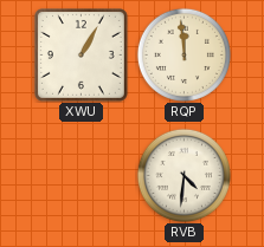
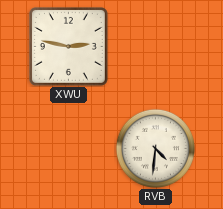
XWU: 1:05 -> 2:47 (68, 46)
RQP: 11:59 -> none (183, 54)
